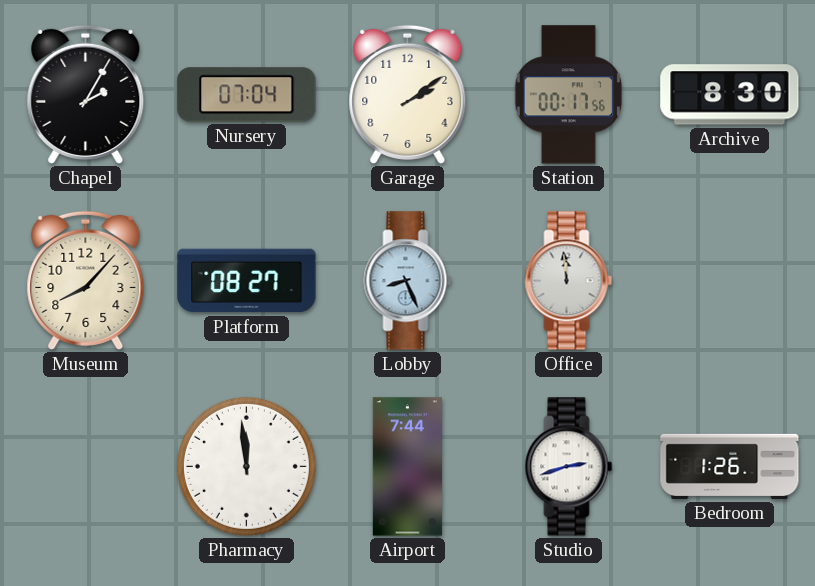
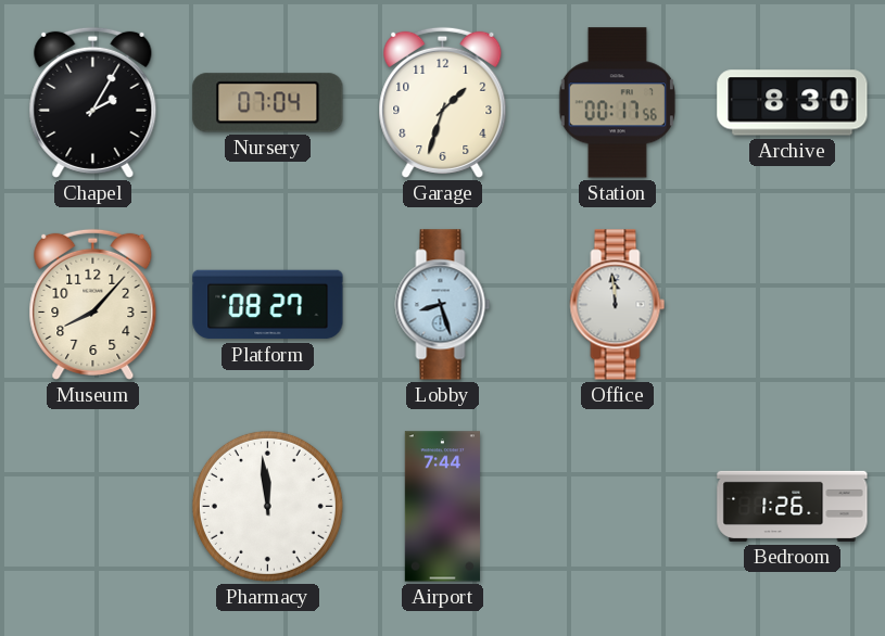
Garage: 2:09 -> 1:33 (443, 102)
Lobby: 8:26 -> 8:27 (443, 305)
Studio: 2:42 -> none (569, 467)
